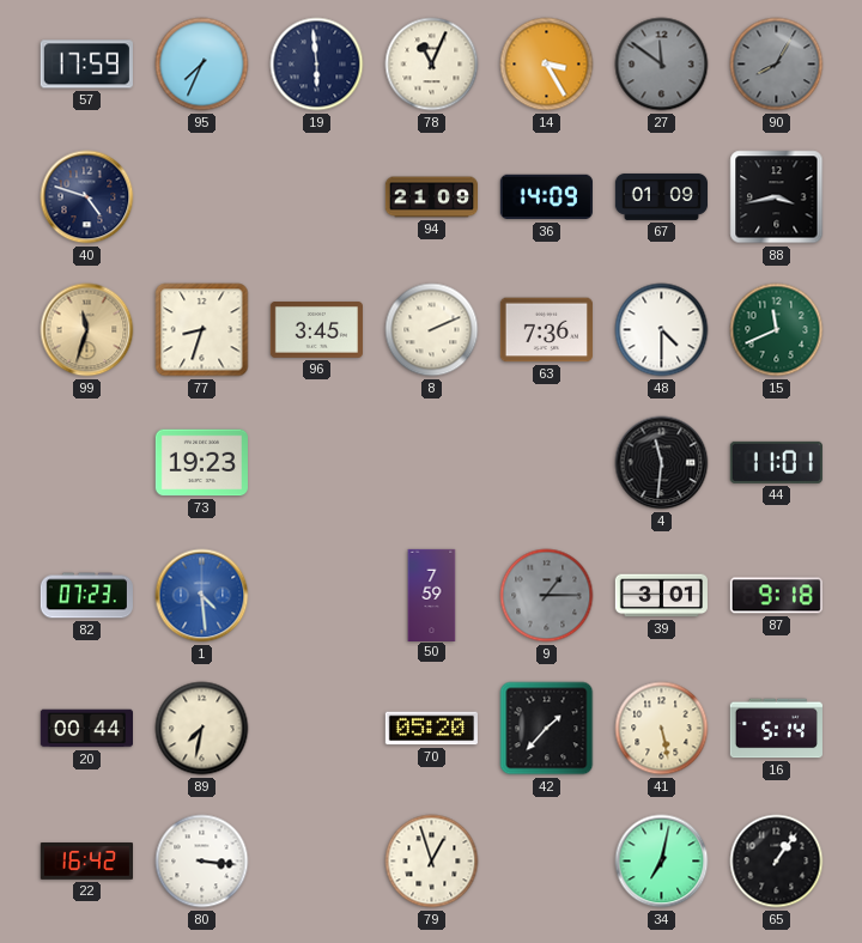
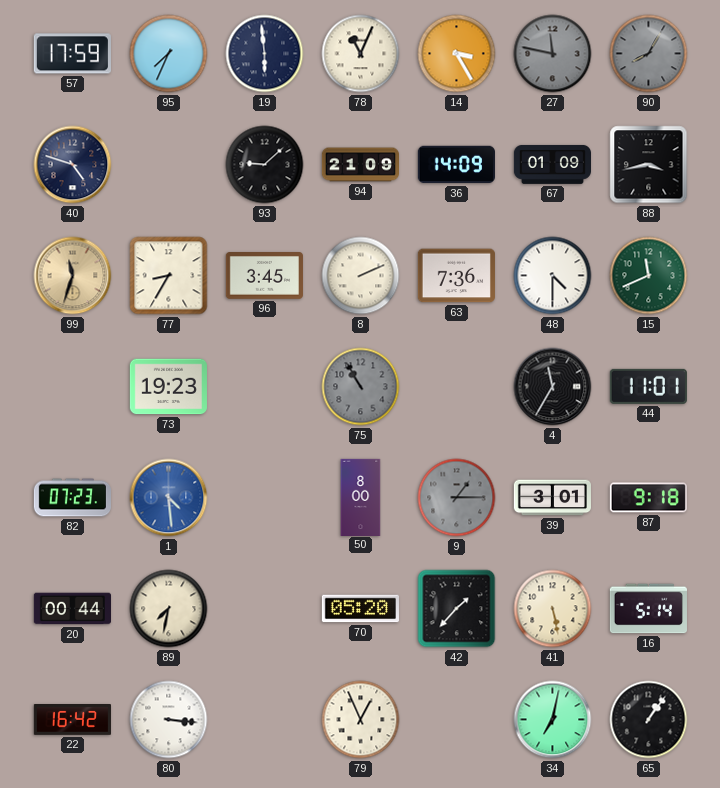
27: 11:51 -> 11:47 (553, 54)
93: none -> 9:08 (265, 165)
77: 8:33 -> 8:35 (169, 276)
75: none -> 10:55 (361, 387)
4: 11:31 -> 11:35 (553, 387)
50: 7:59 -> 8:00 (361, 497)
79: 12:57 -> 12:56 (361, 720)
